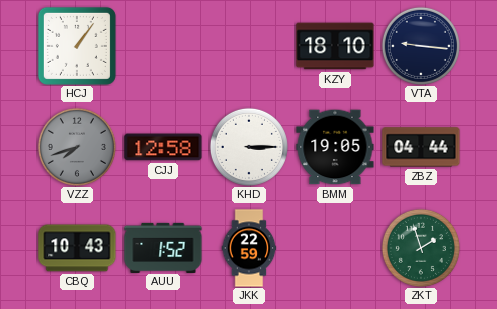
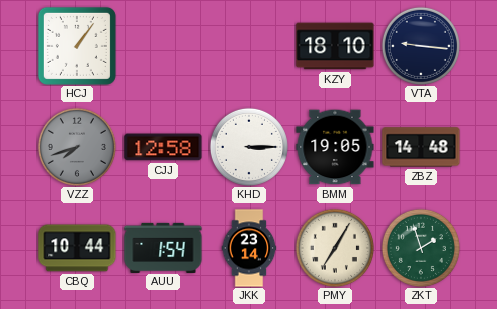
ZBZ: 04:44 -> 14:48 (421, 147)
CBQ: 10:43 -> 10:44 (77, 248)
AUU: 1:52 -> 1:54 (163, 247)
JKK: 22:59 -> 23:14 (249, 248)
PMY: none -> 7:05 (335, 248)
